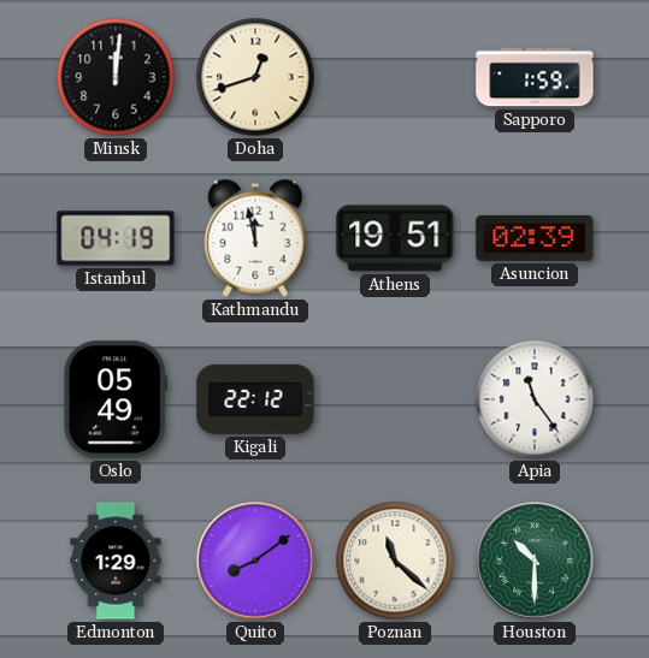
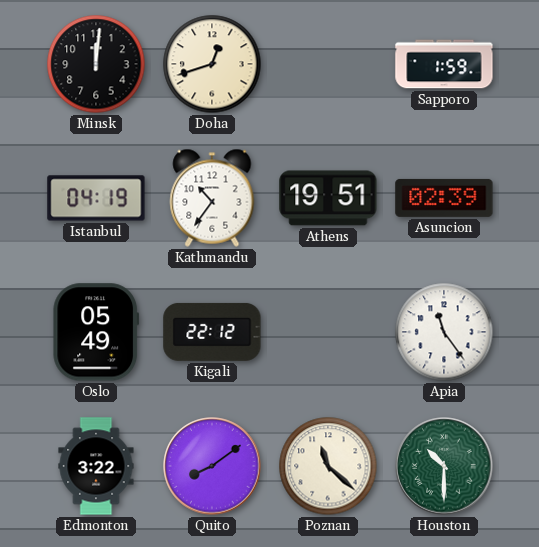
Kathmandu: 11:58 -> 10:36 (212, 198)
Edmonton: 1:29 -> 3:22 (96, 466)
